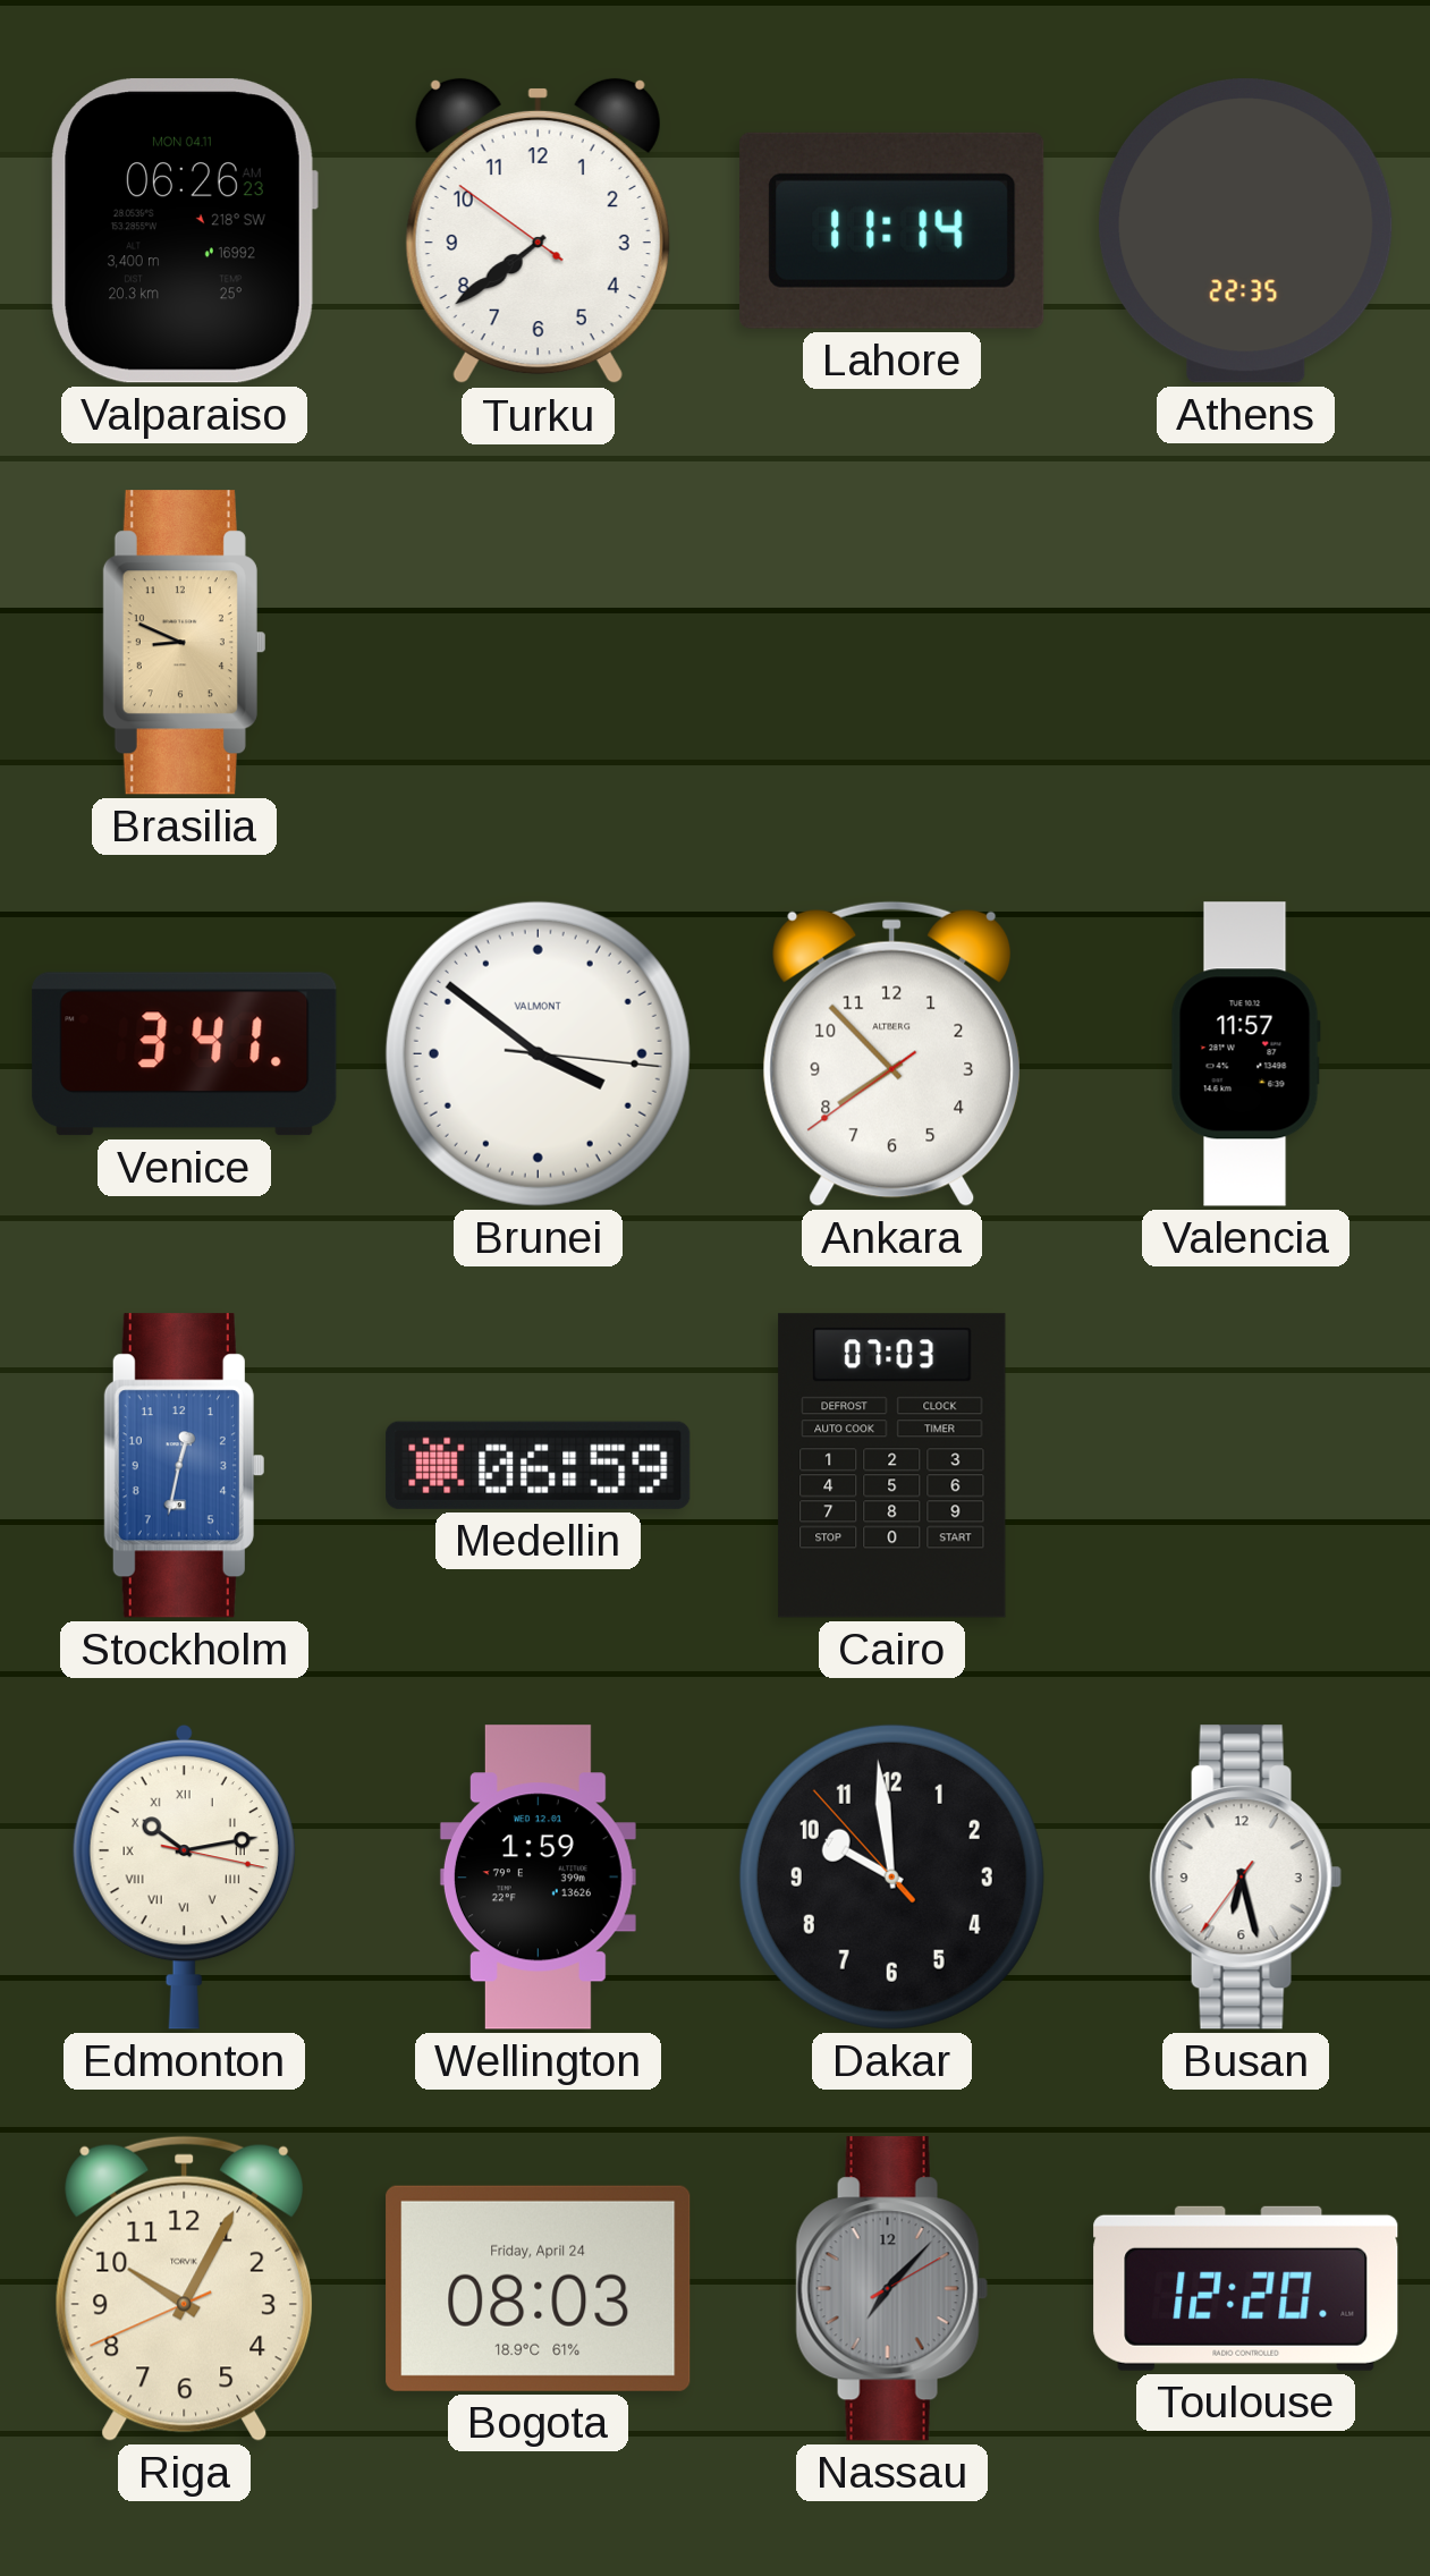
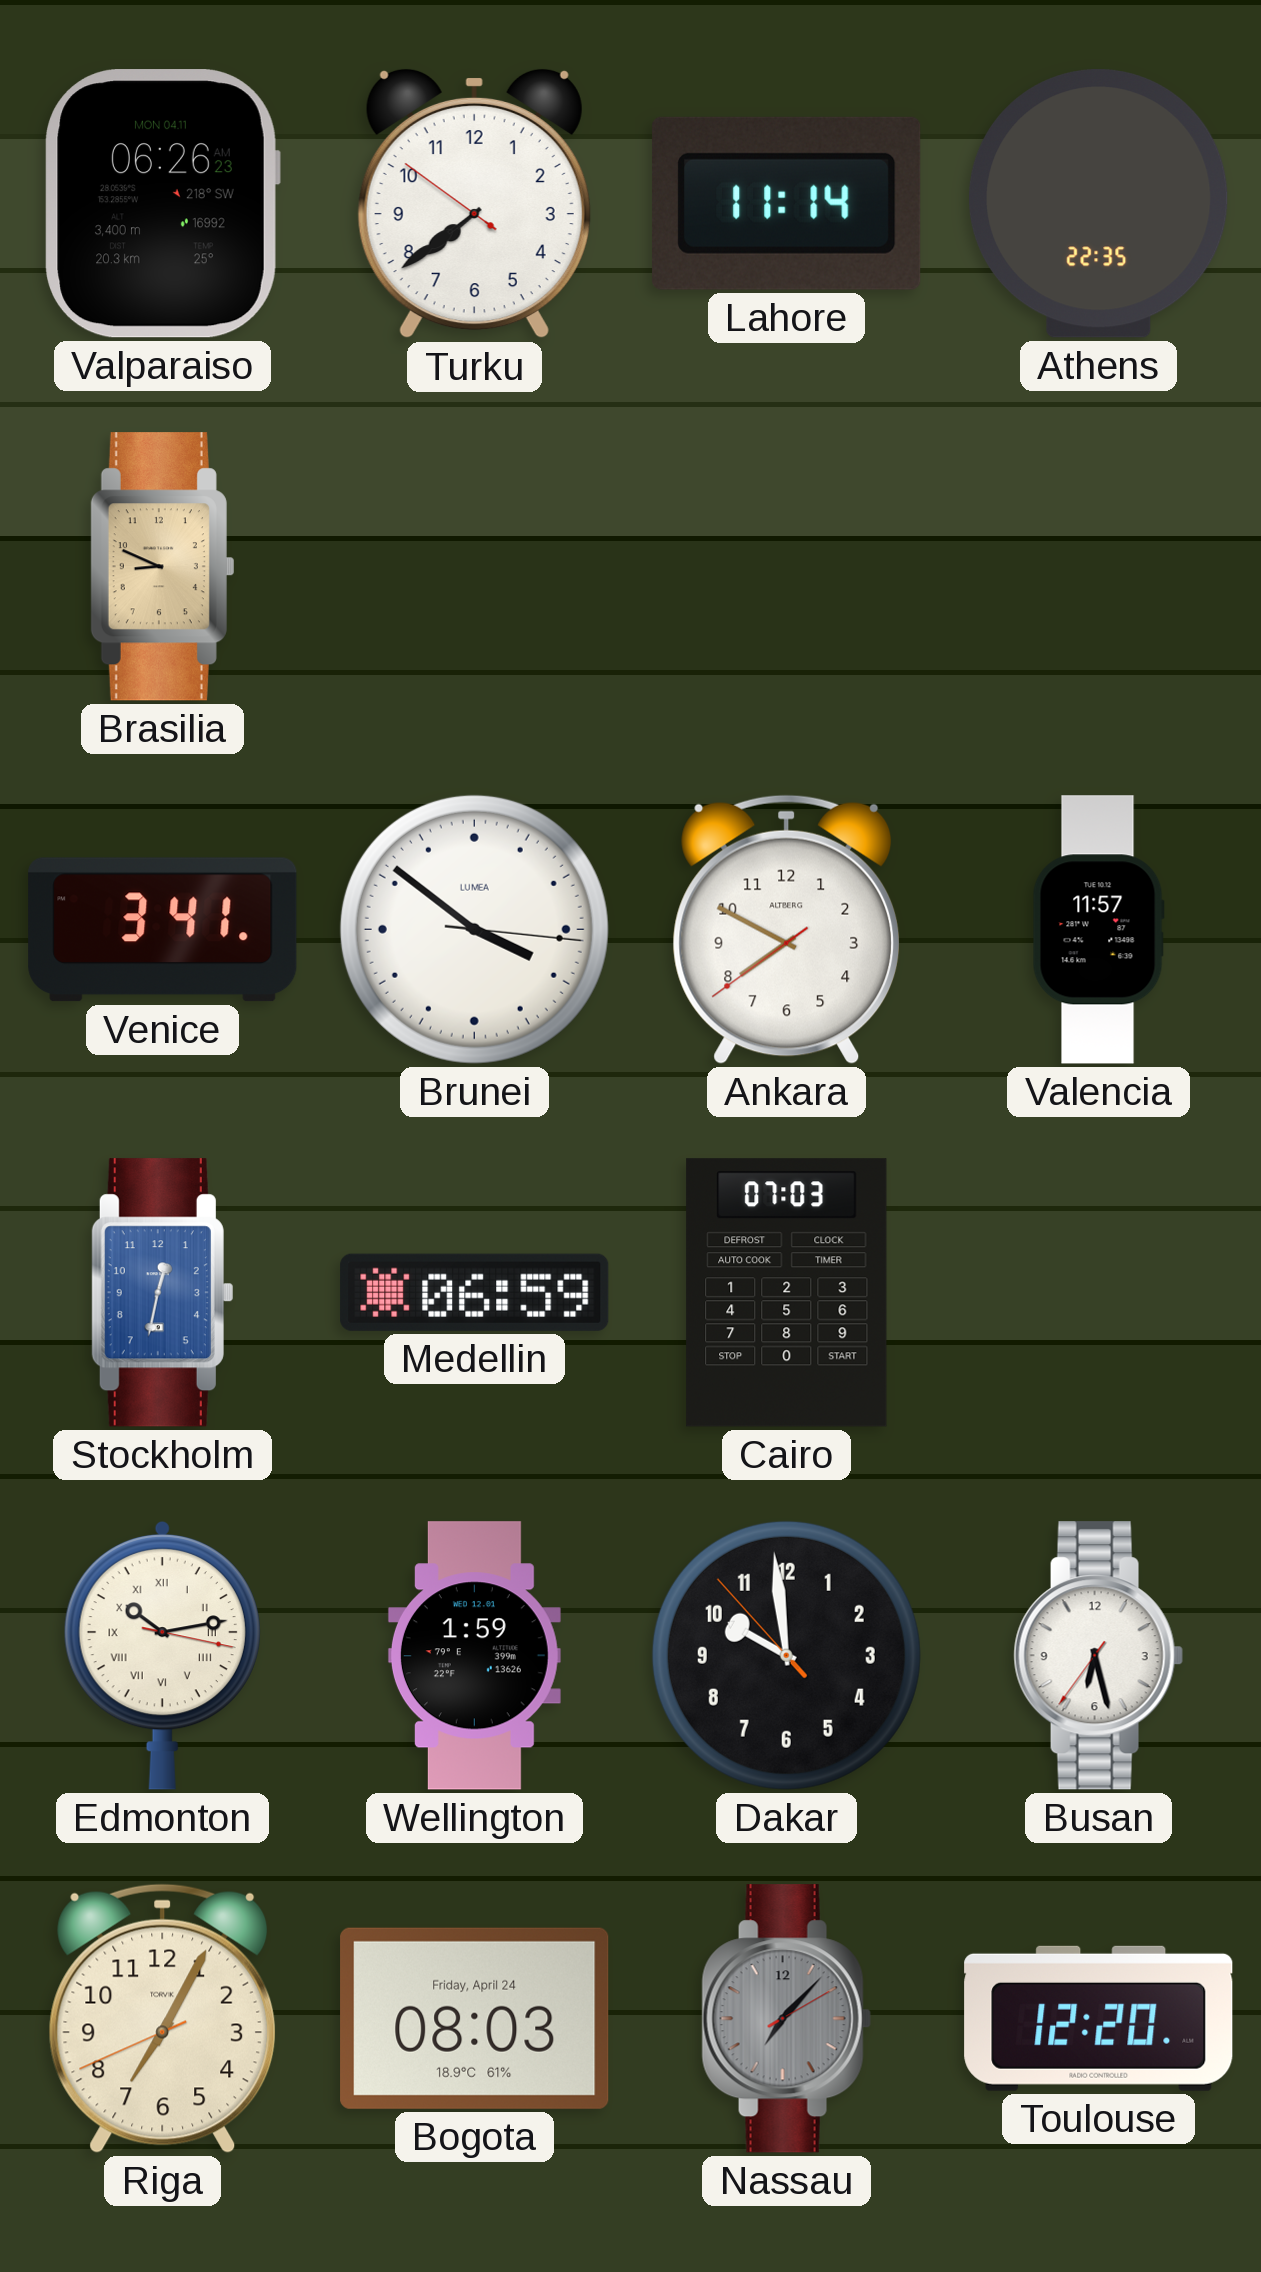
Brunei brand: VALMONT -> LUMEA (474, 929)
Ankara: 7:52 -> 7:49 (787, 929)
Riga: 10:04 -> 7:04 (163, 2018)
